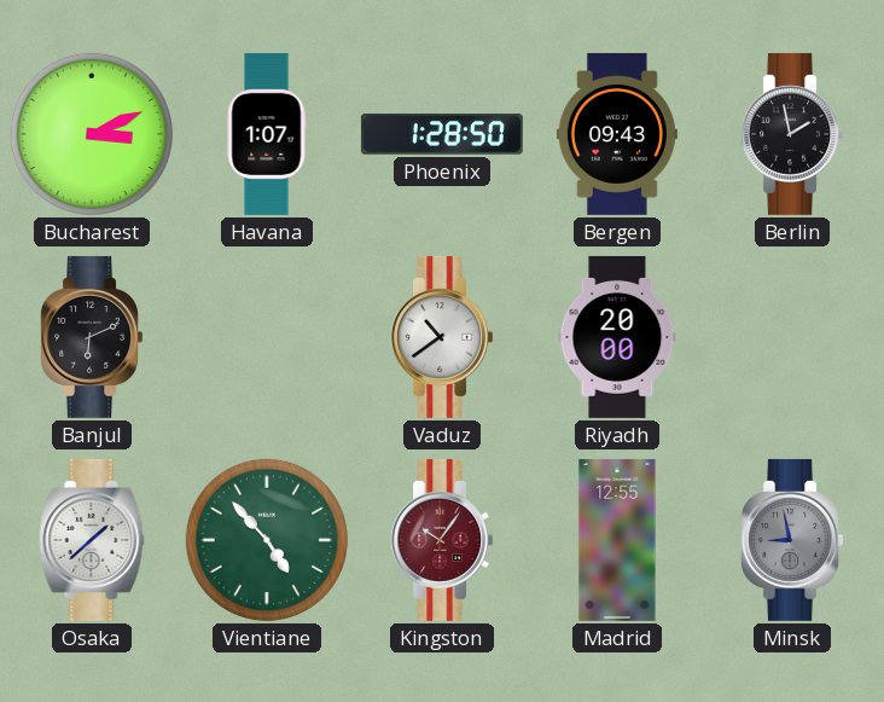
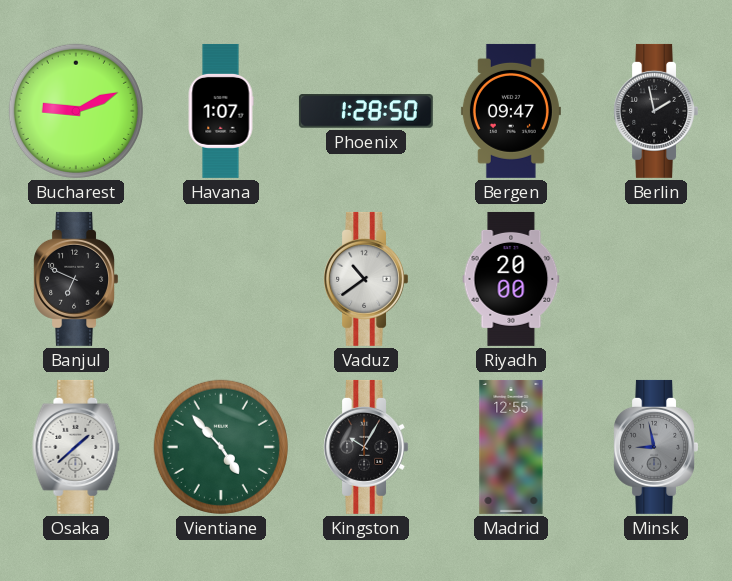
Bucharest: 3:11 -> 9:11 (76, 111)
Bergen: 09:43 -> 09:47 (511, 111)
Banjul: 6:11 -> 6:49 (75, 279)
Kingston: 10:06 -> 10:05 (365, 447)
Kingston dial: burgundy -> black (365, 447)
